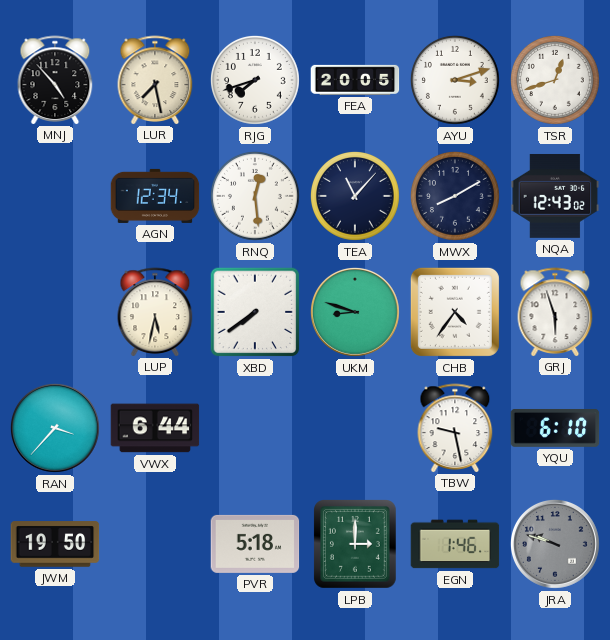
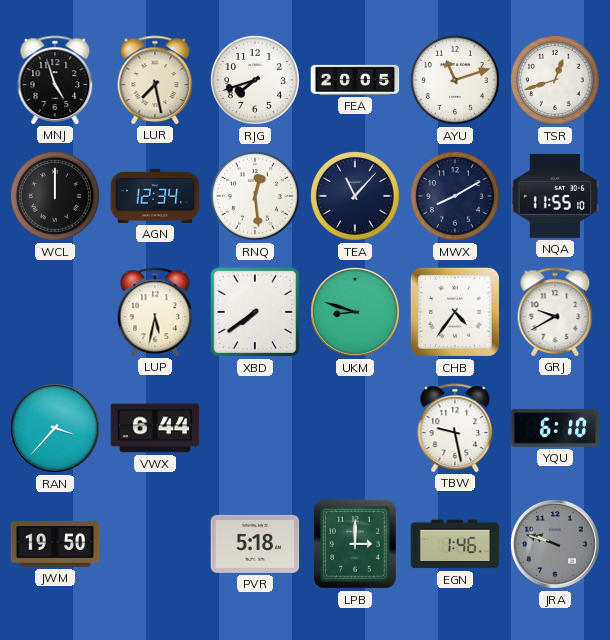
MNJ: 4:53 -> 4:57 (55, 80)
AYU: 3:12 -> 11:12 (455, 80)
WCL: none -> 12:00 (55, 196)
NQA: 12:43 -> 11:55 (555, 196)
GRJ: 5:57 -> 9:40 (555, 312)
